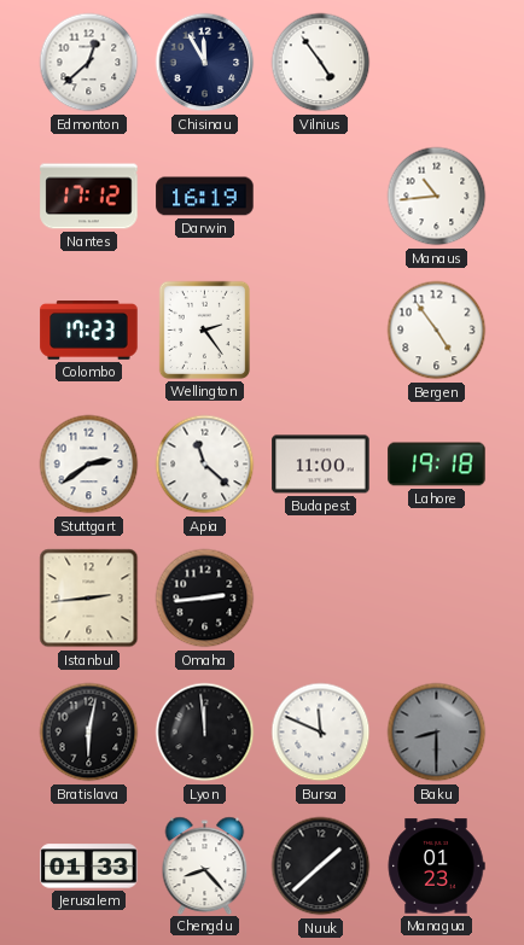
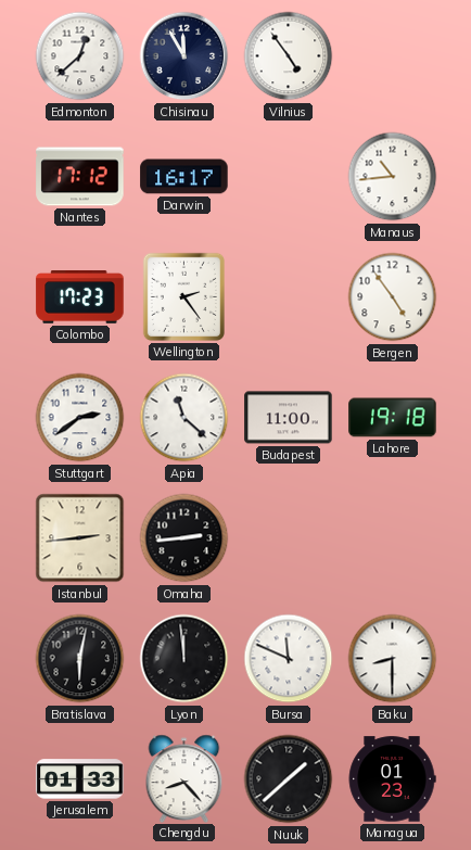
Darwin: 16:19 -> 16:17 (184, 177)
Baku dial: grey -> white (393, 659)
